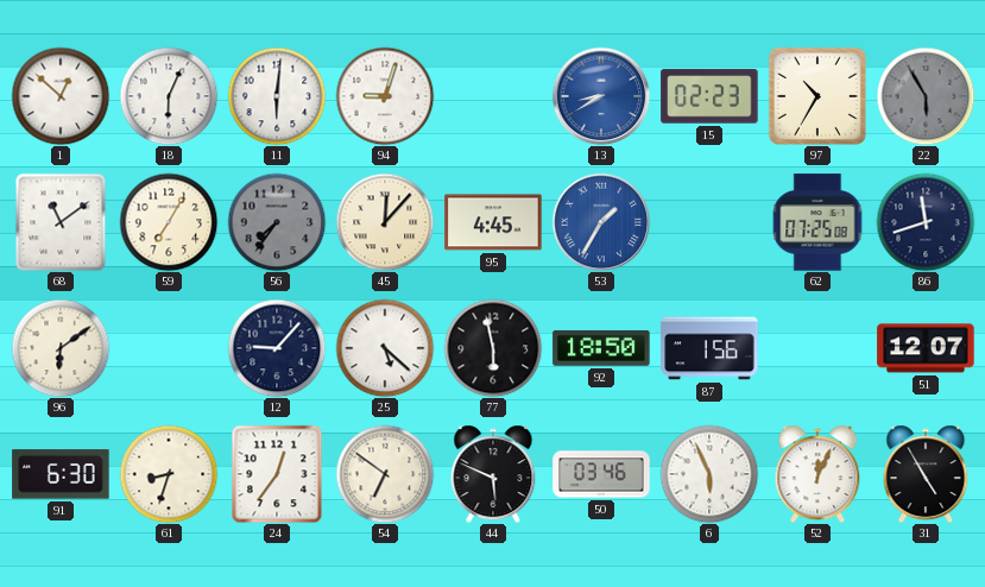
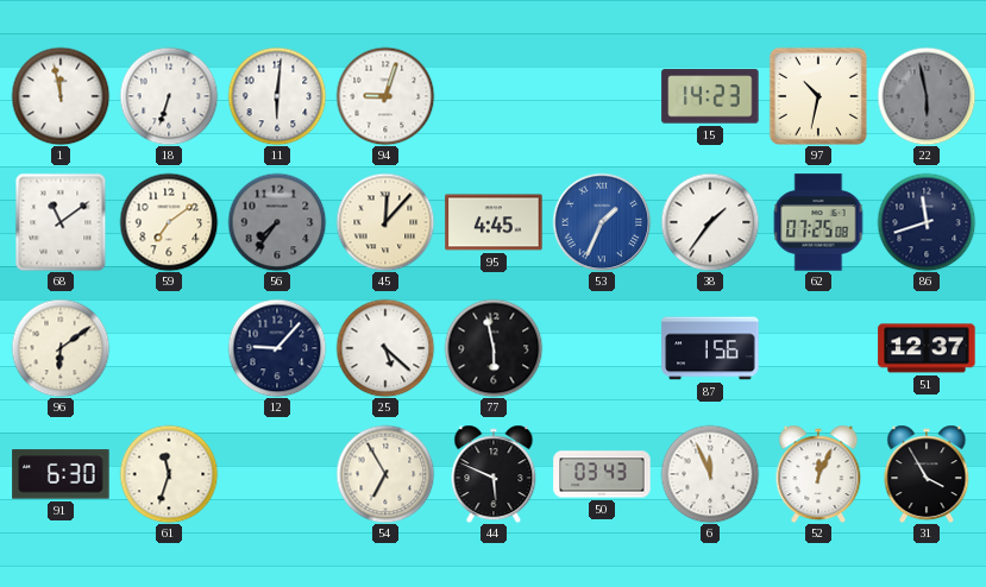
1: 12:52 -> 11:58 (61, 96)
18: 6:04 -> 6:33 (169, 96)
13: 8:40 -> none (601, 96)
15: 02:23 -> 14:23 (710, 96)
97: 10:35 -> 10:32 (818, 96)
22: 5:55 -> 5:58 (927, 96)
59: 7:05 -> 7:09 (169, 222)
53: 1:35 -> 1:34 (602, 222)
38: none -> 1:36 (710, 222)
92: 18:50 -> none (601, 348)
51: 12:07 -> 12:37 (927, 348)
61: 8:33 -> 11:33 (169, 474)
24: 12:36 -> none (277, 474)
54: 6:51 -> 6:55 (385, 474)
50: 03:46 -> 03:43 (602, 474)
6: 5:56 -> 11:56 (710, 474)
31: 4:55 -> 3:55 (927, 474)
